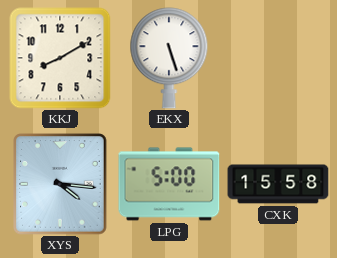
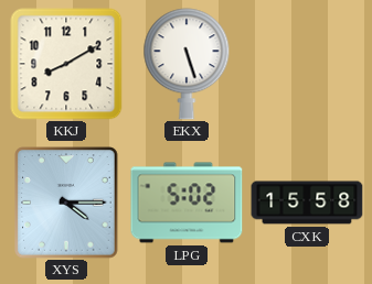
XYS: 4:16 -> 4:15 (66, 203)
LPG: 5:00 -> 5:02 (187, 203)
